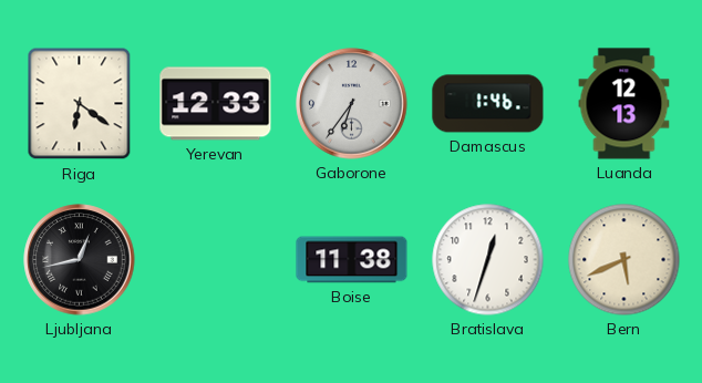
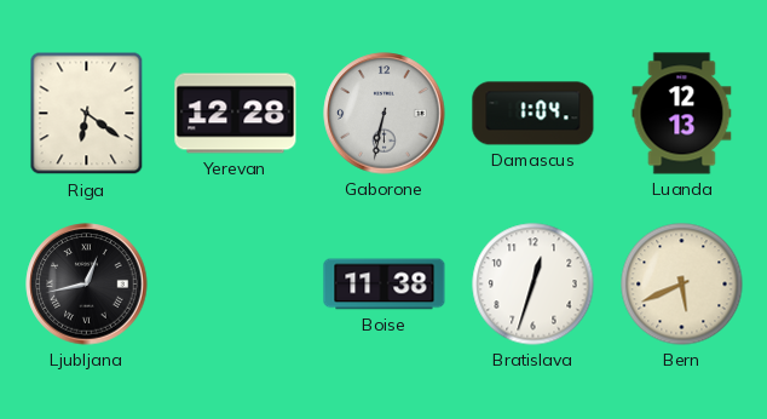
Yerevan: 12:33 -> 12:28 (236, 114)
Gaborone: 6:36 -> 6:32 (385, 114)
Damascus: 1:46 -> 1:04 (534, 114)
